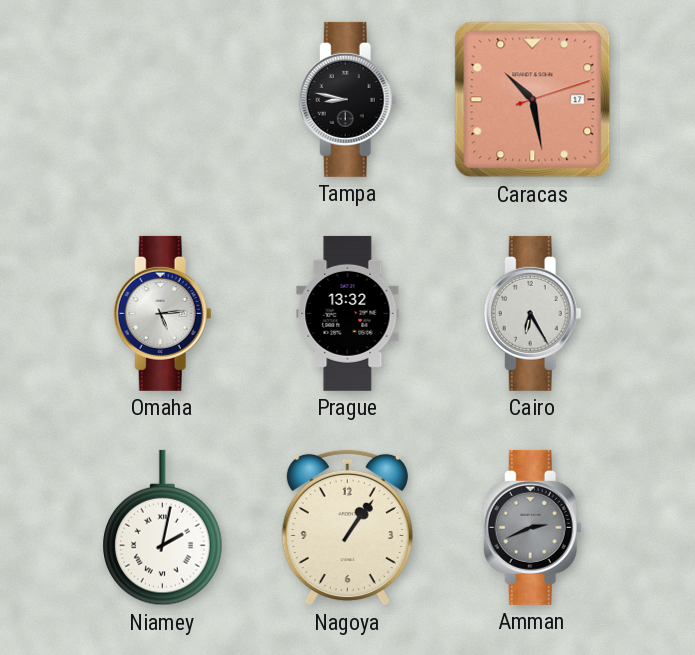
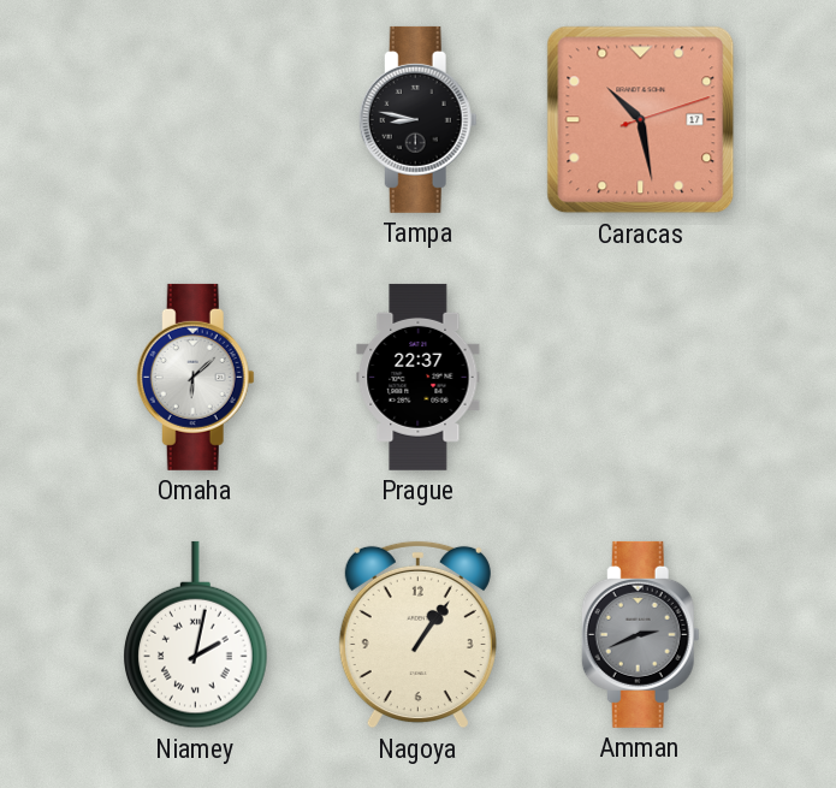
Omaha: 5:14 -> 6:08 (195, 377)
Prague: 13:32 -> 22:37 (419, 377)
Cairo: 6:25 -> none (532, 313)
